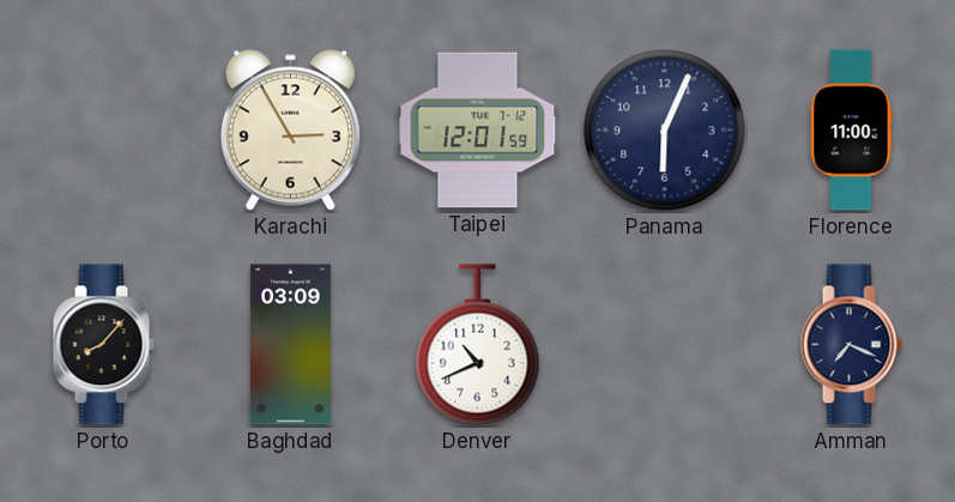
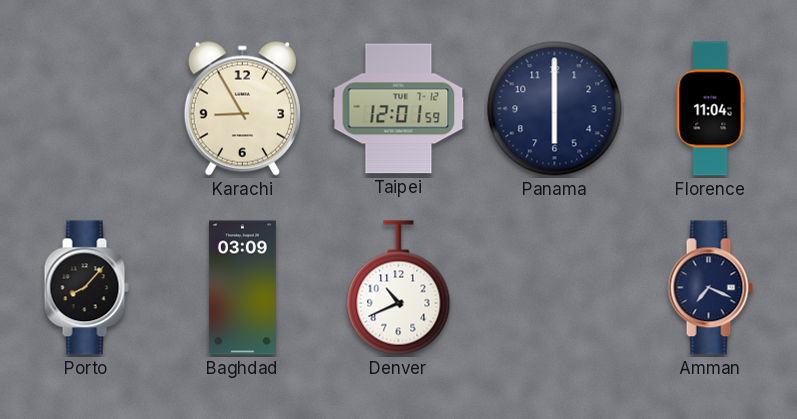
Karachi: 2:55 -> 8:55 (242, 108)
Panama: 6:04 -> 6:00 (555, 109)
Florence: 11:00 -> 11:04 (710, 109)
